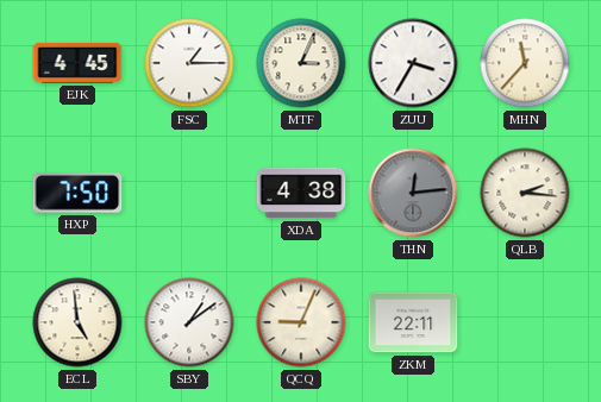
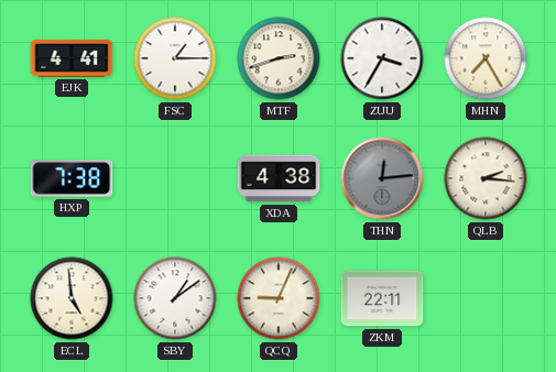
EJK: 4:45 -> 4:41 (72, 58)
MTF: 3:04 -> 2:42 (279, 58)
MHN: 11:37 -> 7:25 (486, 58)
HXP: 7:50 -> 7:38 (72, 178)
